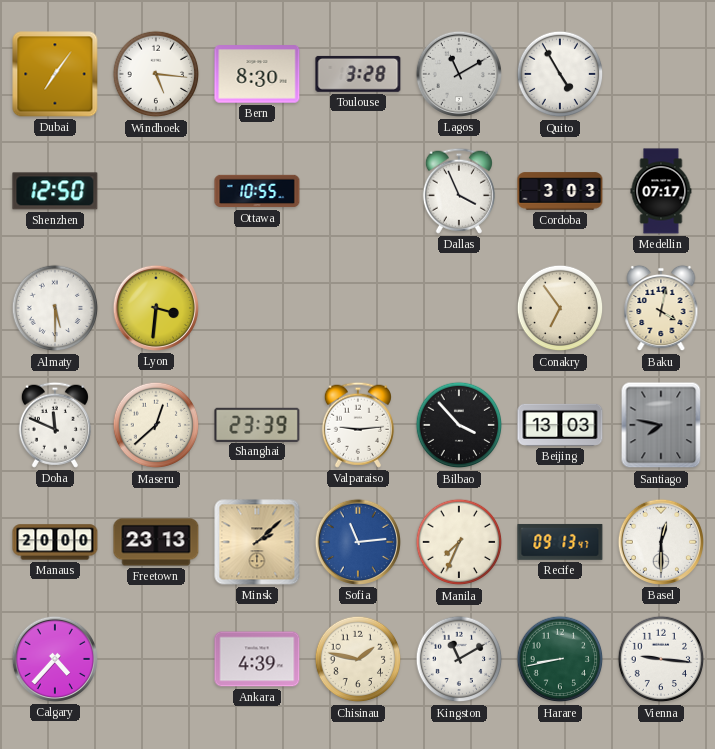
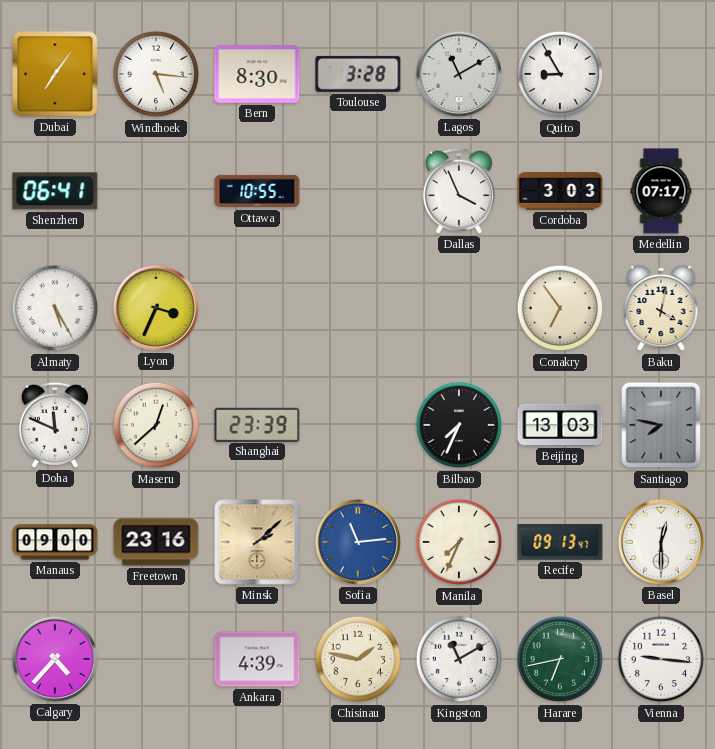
Quito: 4:55 -> 8:55 (560, 74)
Shenzhen: 12:50 -> 06:41 (55, 191)
Almaty: 5:30 -> 5:25 (55, 308)
Lyon: 3:31 -> 3:34 (156, 308)
Valparaiso: 9:14 -> none (358, 425)
Bilbao: 3:53 -> 7:34 (459, 425)
Manaus: 20:00 -> 09:00 (55, 542)
Freetown: 23:13 -> 23:16 (156, 542)
Harare: 8:43 -> 6:43 (560, 659)
